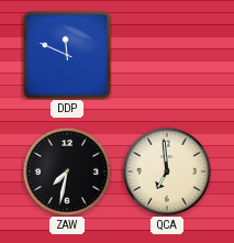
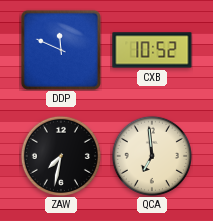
CXB: none -> 10:52 (152, 50)
